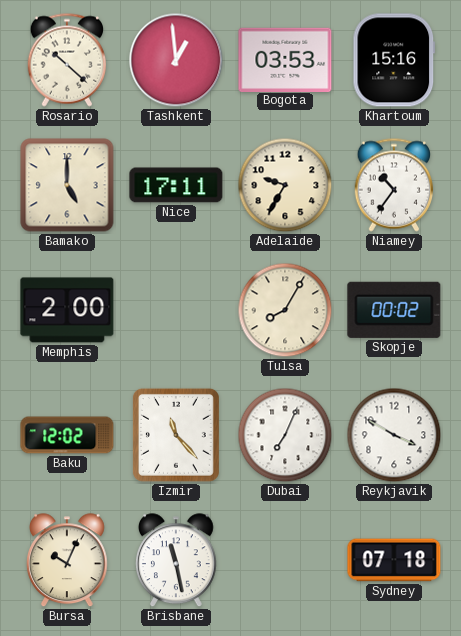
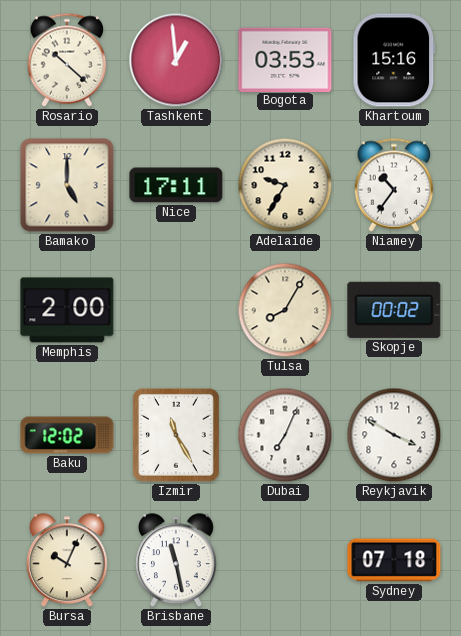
Izmir: 11:23 -> 11:25 (176, 435)
